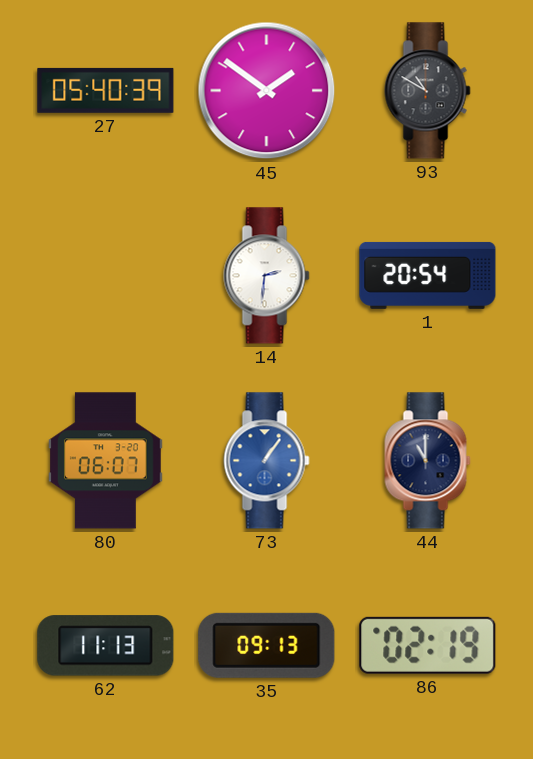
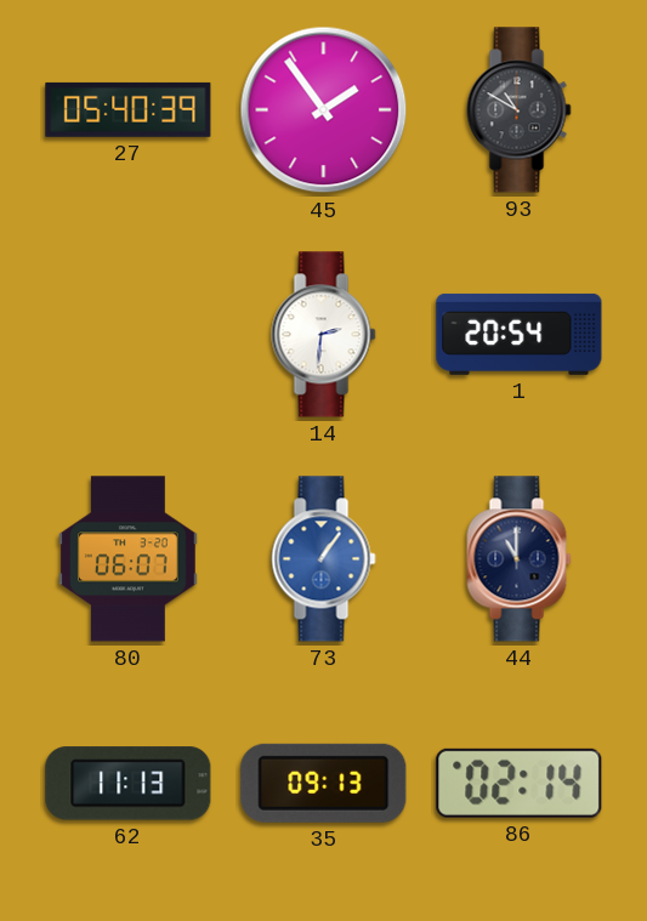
45: 1:51 -> 1:54 (324, 110)
86: 02:19 -> 02:14 (520, 783)
